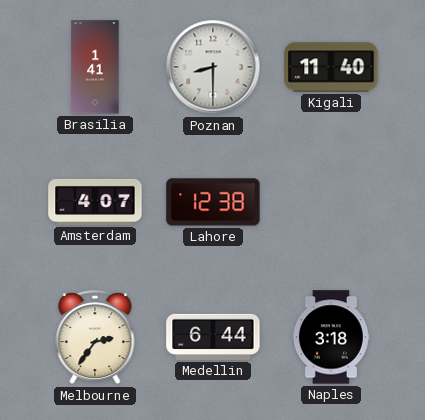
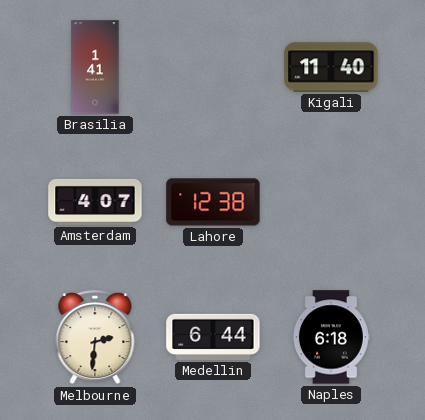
Poznan: 8:30 -> none (213, 67)
Melbourne: 2:36 -> 2:31 (95, 338)
Naples: 3:18 -> 6:18 (331, 337)
